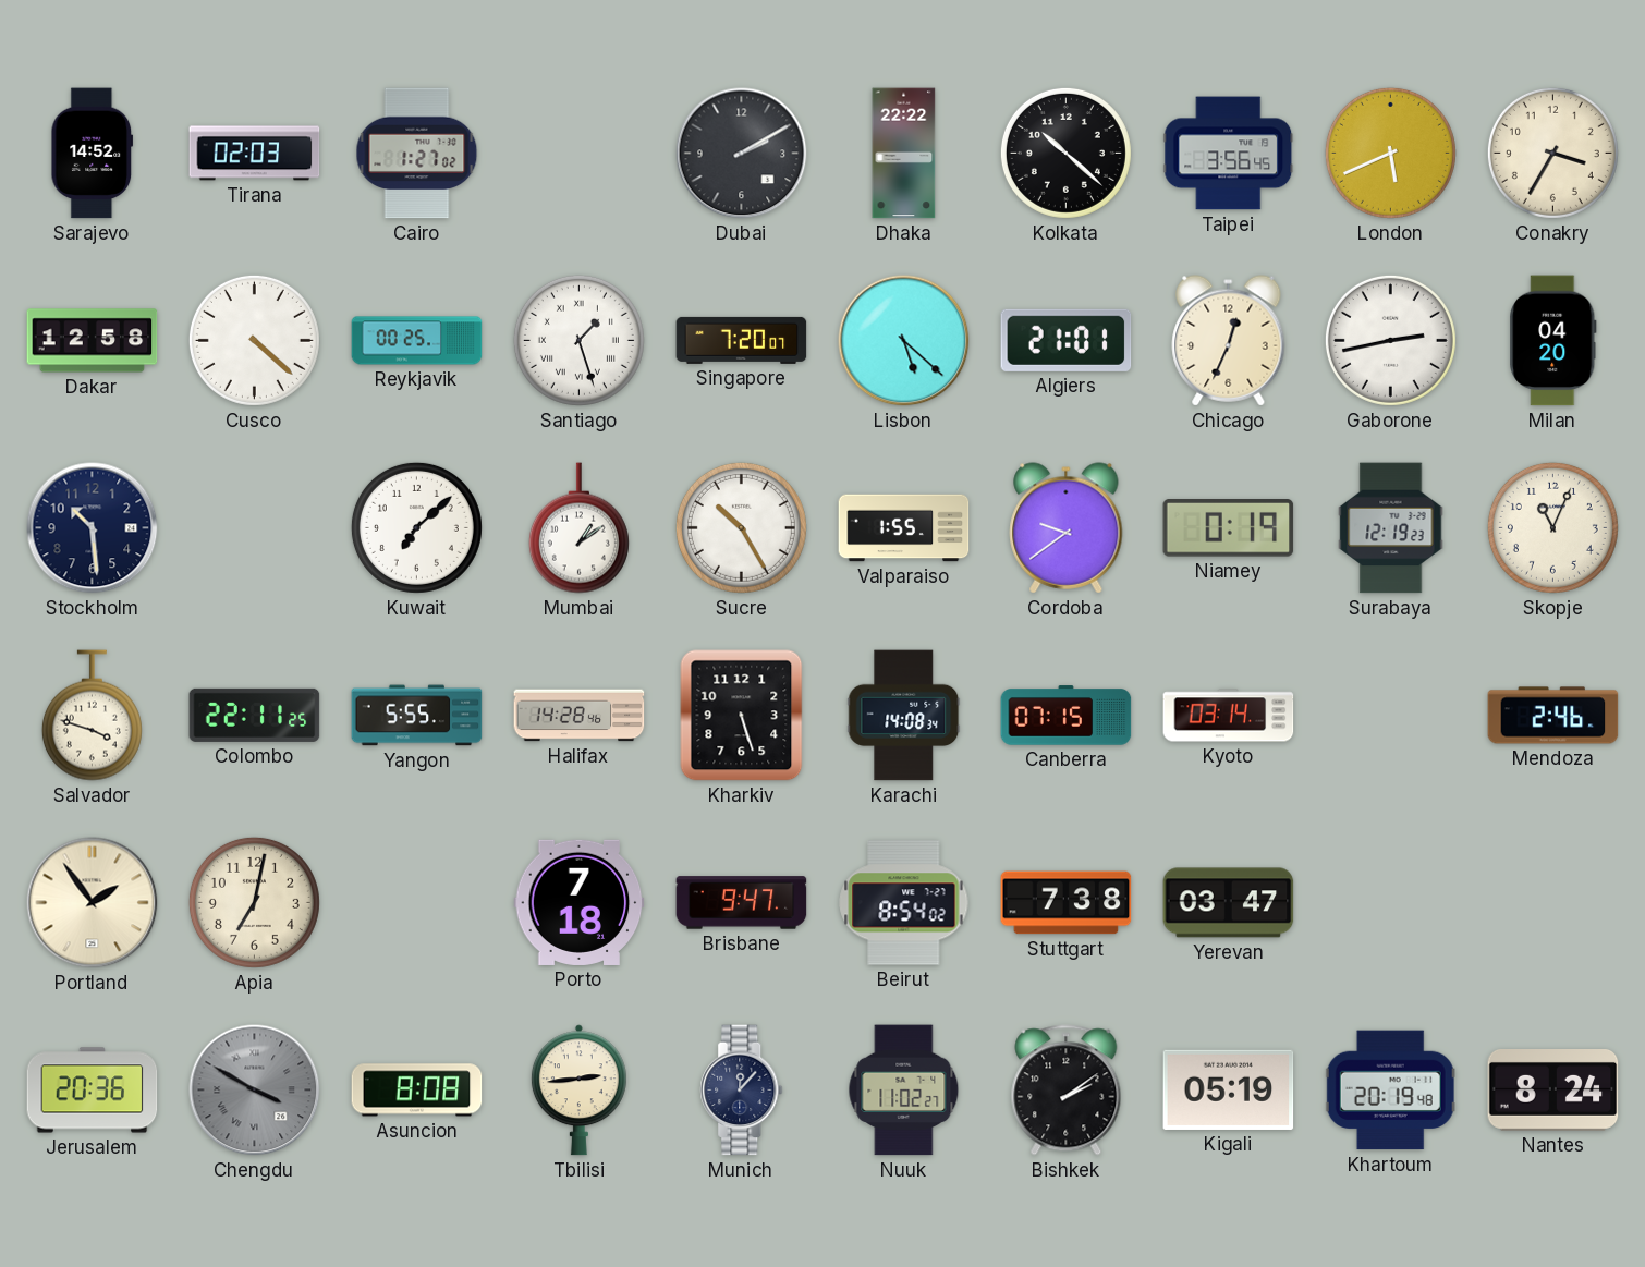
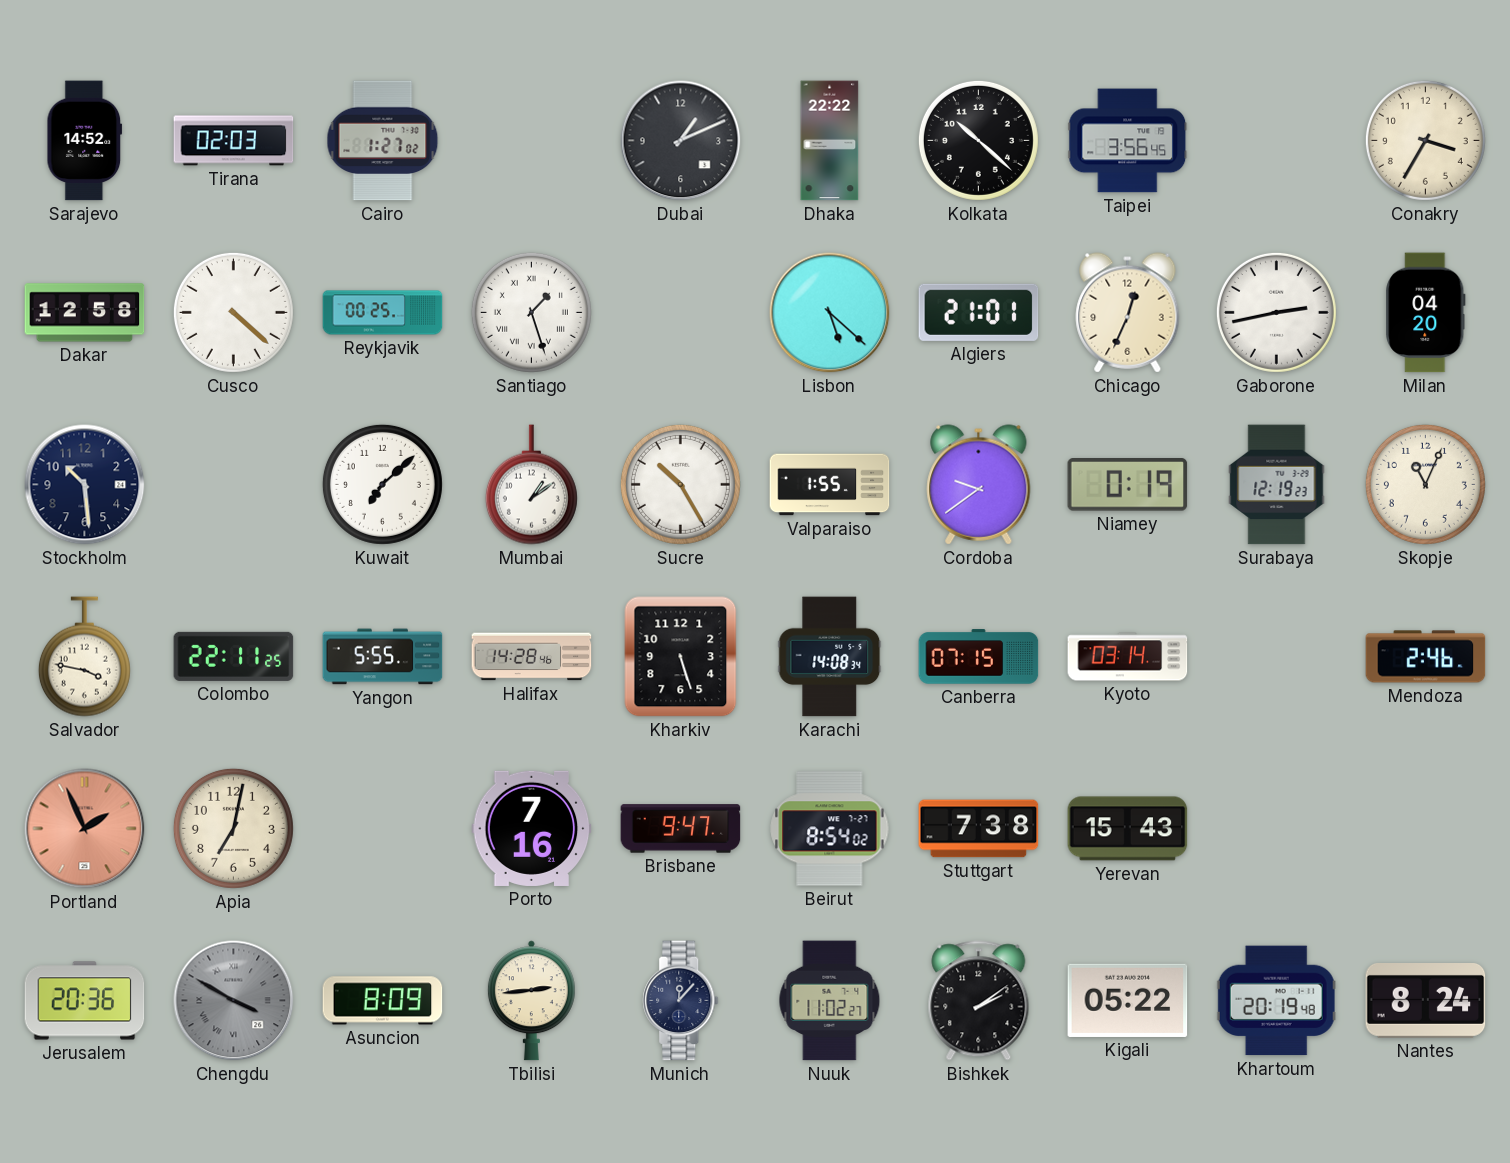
Dubai: 2:10 -> 1:11 (681, 141)
London: 5:41 -> none (1390, 153)
Singapore: 7:20 -> none (742, 340)
Salvador: 3:48 -> 3:47 (84, 657)
Portland: 1:54 -> 1:56 (85, 829)
Portland dial: cream -> salmon (85, 829)
Porto: 7:18 -> 7:16 (532, 828)
Yerevan: 03:47 -> 15:43 (1128, 829)
Asuncion: 8:08 -> 8:09 (383, 1001)
Kigali: 05:19 -> 05:22 (1128, 1000)
